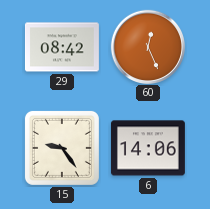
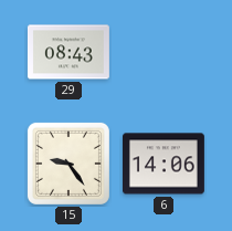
29: 08:42 -> 08:43 (68, 52)
60: 12:26 -> none (147, 46)
